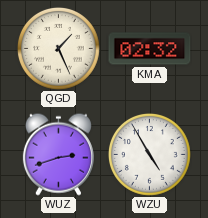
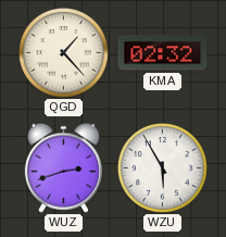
QGD: 1:26 -> 1:23 (63, 52)
WZU: 4:55 -> 5:55 (162, 167)
